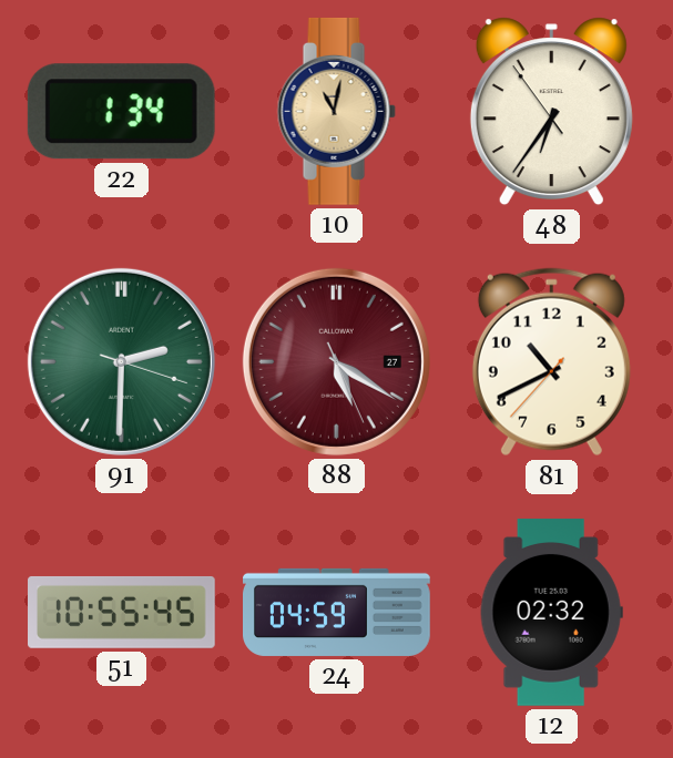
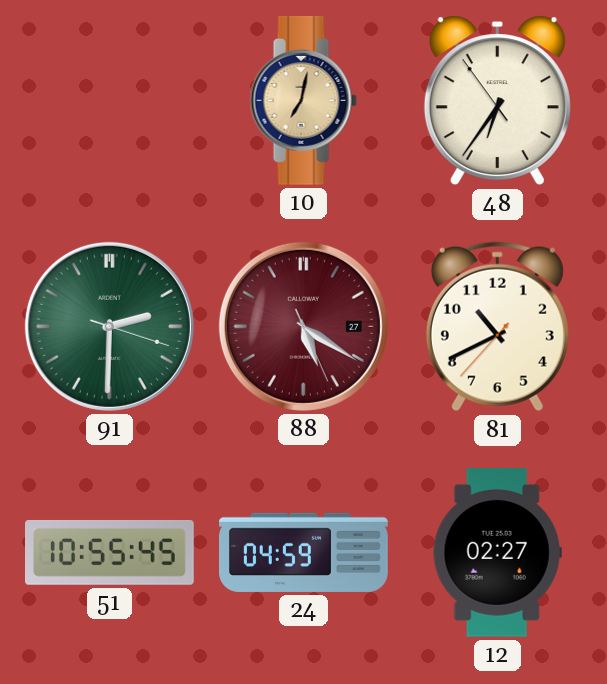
22: 1:34 -> none (121, 112)
10: 11:02 -> 7:02 (303, 100)
12: 02:32 -> 02:27 (497, 553)
